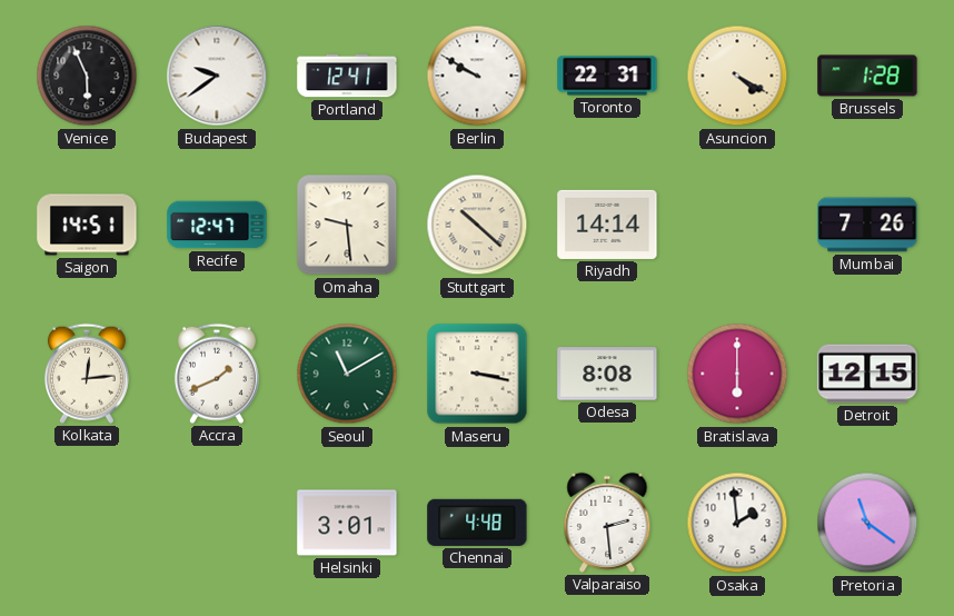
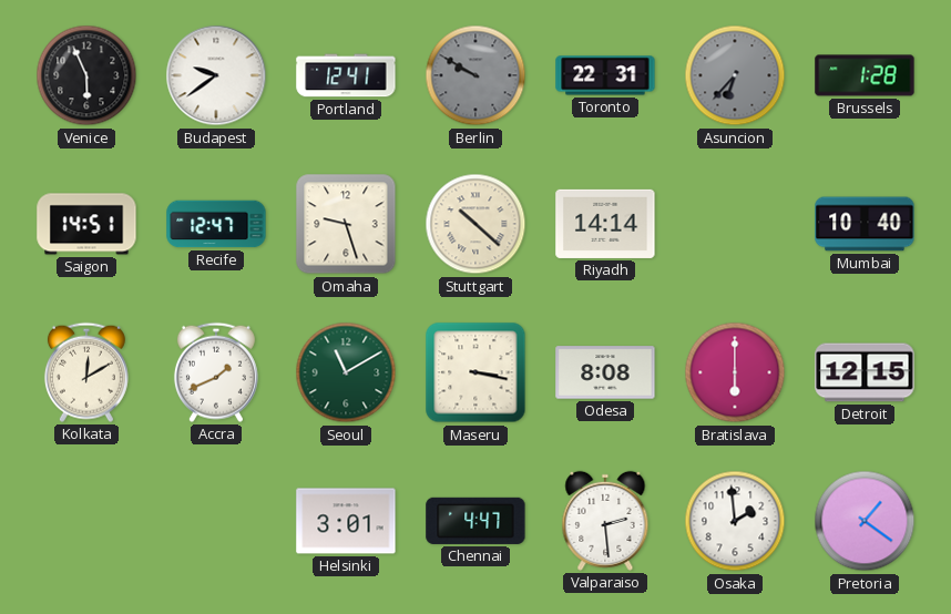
Berlin dial: white -> grey (475, 75)
Asuncion: 4:20 -> 6:37 (735, 75)
Asuncion dial: cream -> grey (735, 75)
Omaha: 9:29 -> 9:27 (346, 224)
Mumbai: 7:26 -> 10:40 (865, 224)
Kolkata: 12:14 -> 12:10 (86, 372)
Chennai: 4:48 -> 4:47 (475, 521)
Pretoria: 11:21 -> 1:21 (865, 521)
